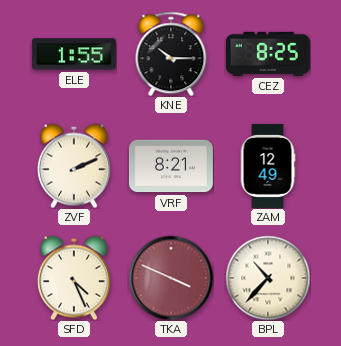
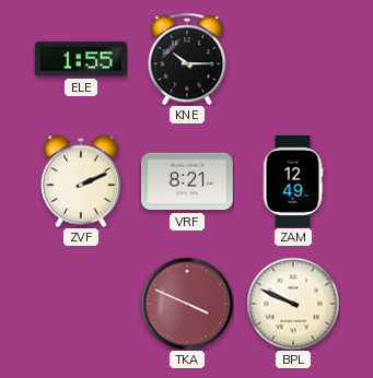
CEZ: 8:25 -> none (268, 54)
SFD: 4:26 -> none (74, 278)
BPL: 10:37 -> 9:49 (293, 304)
